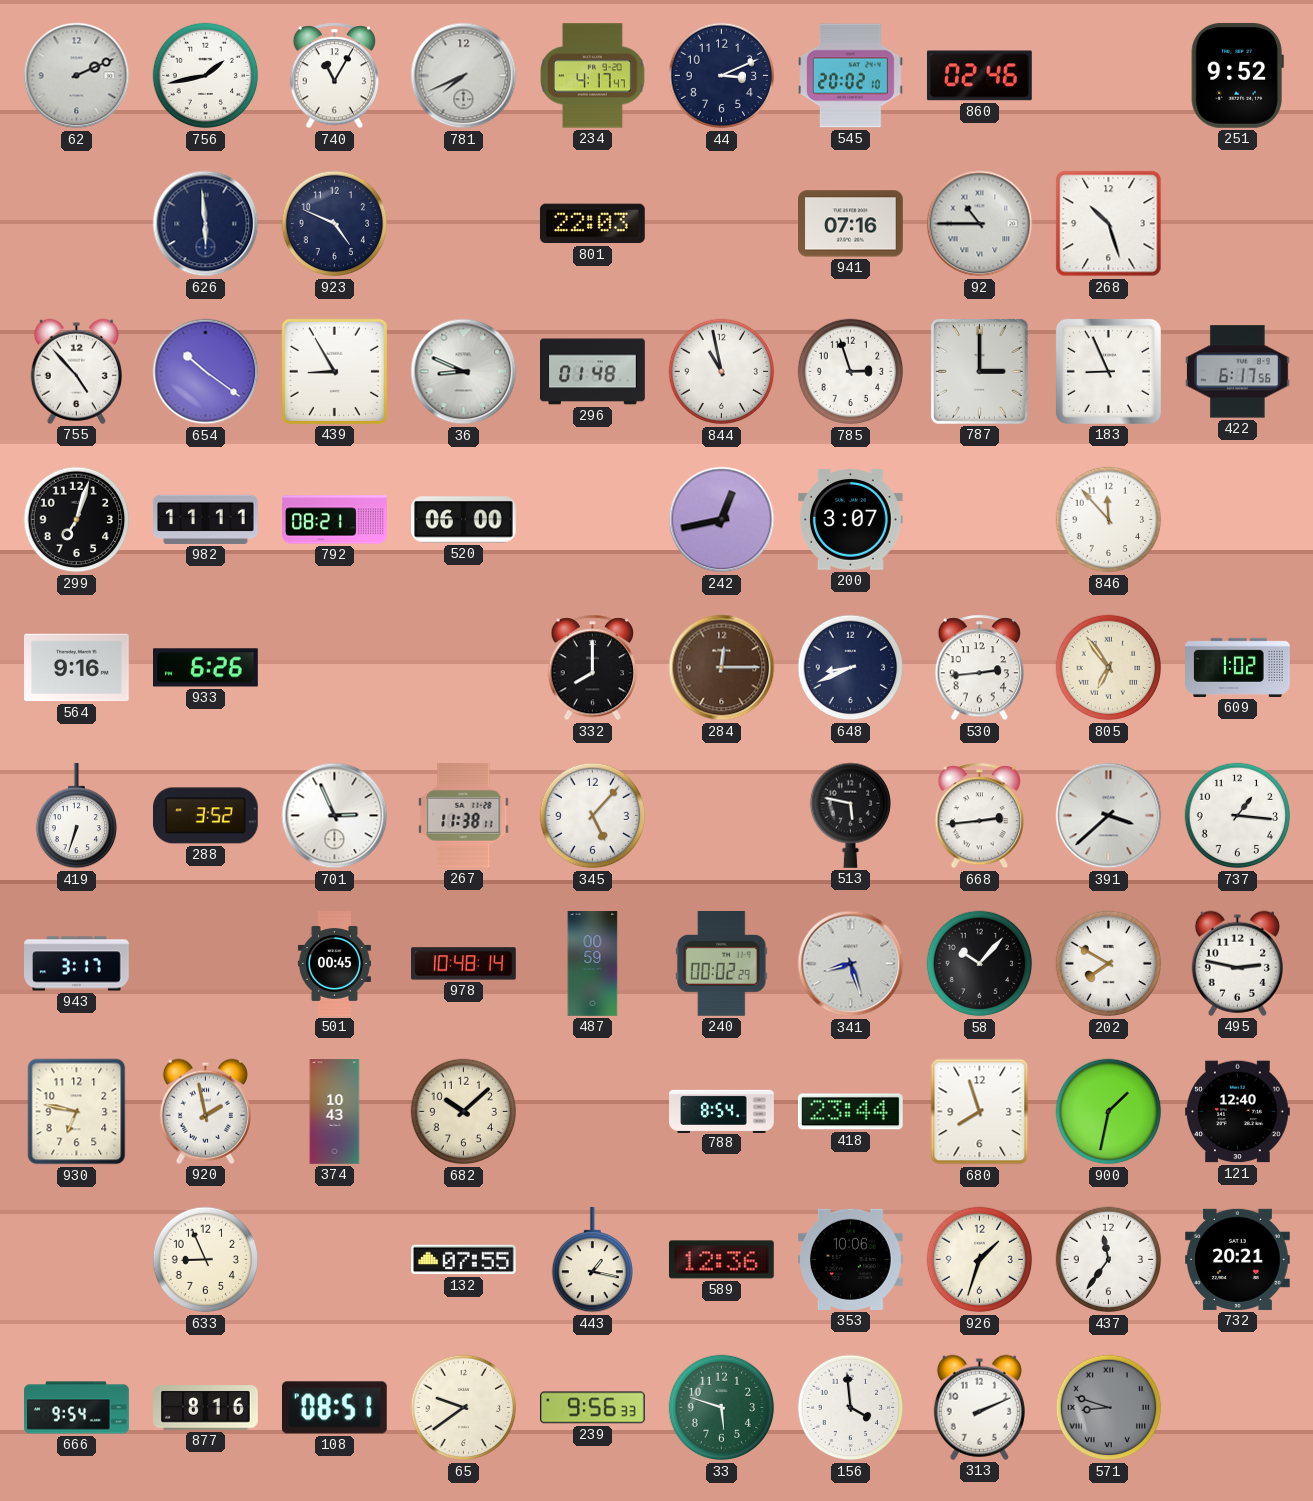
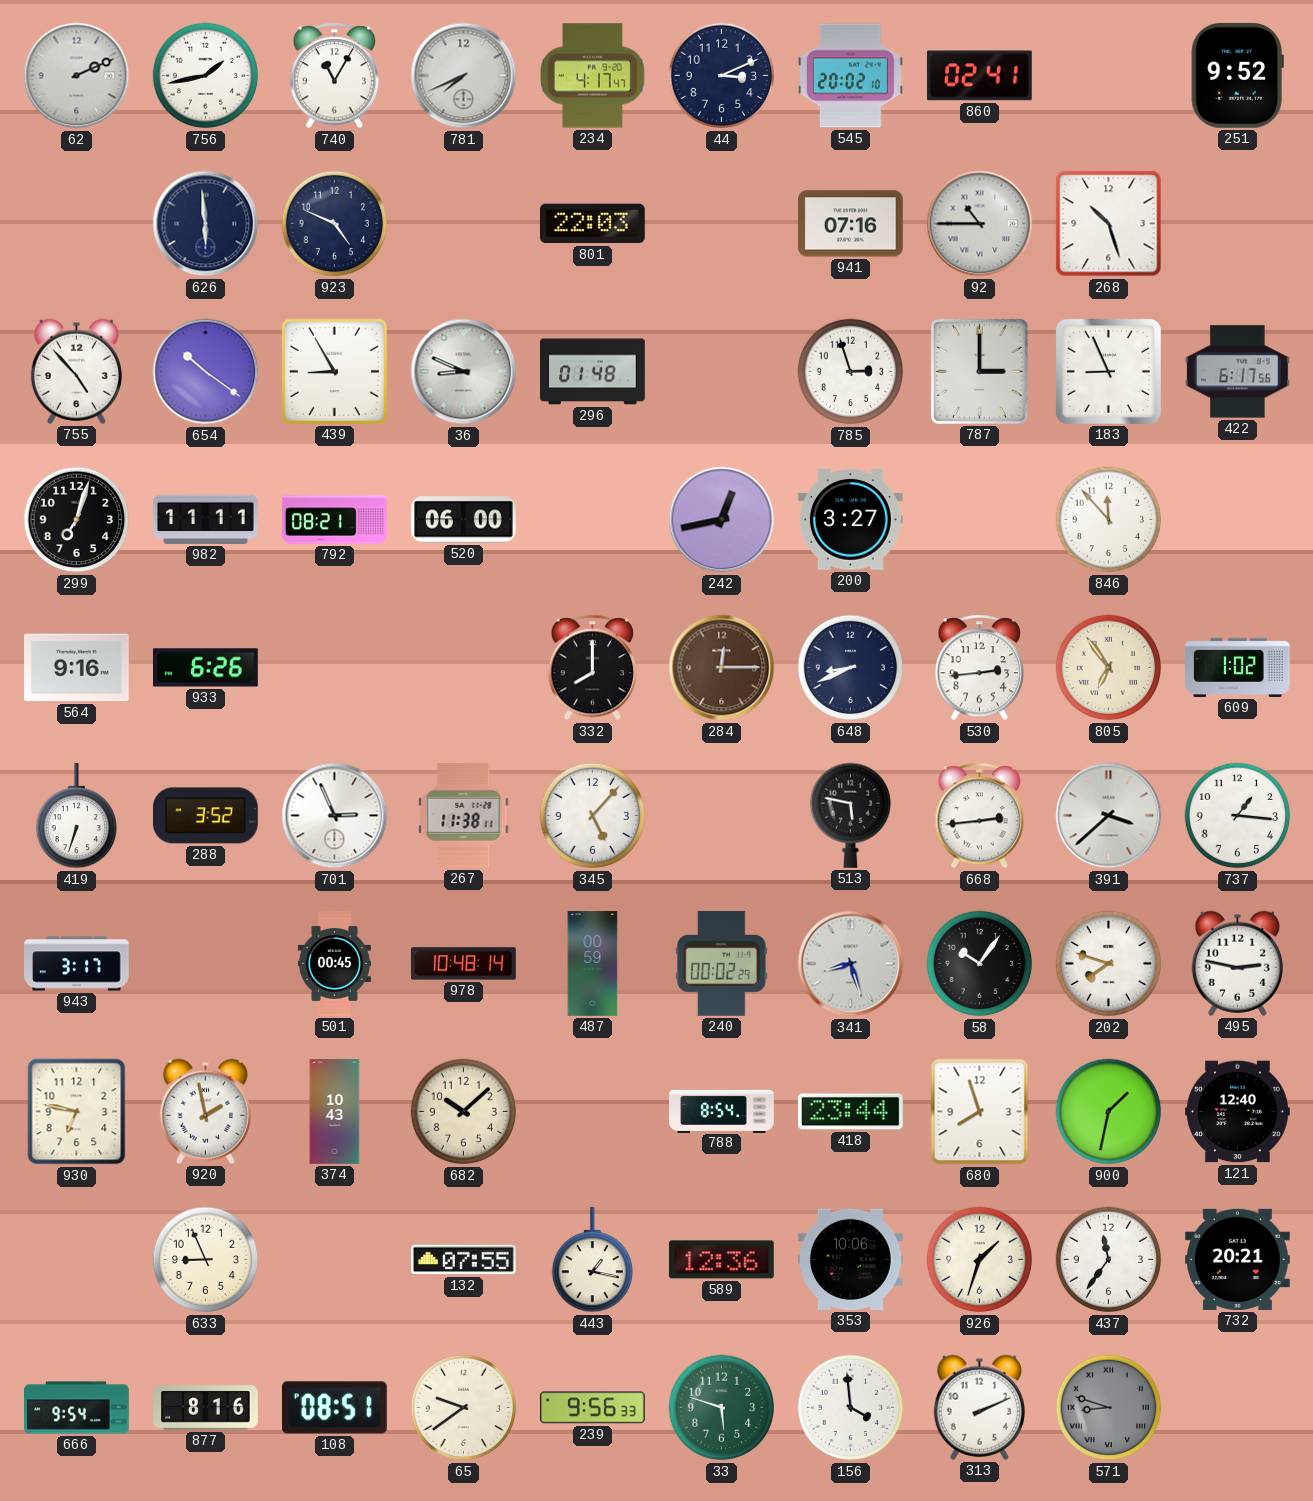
860: 02:46 -> 02:41 (979, 76)
844: 10:58 -> none (722, 372)
200: 3:07 -> 3:27 (851, 520)
58: 10:07 -> 10:06 (980, 964)
202: 7:50 -> 7:48 (1109, 964)
